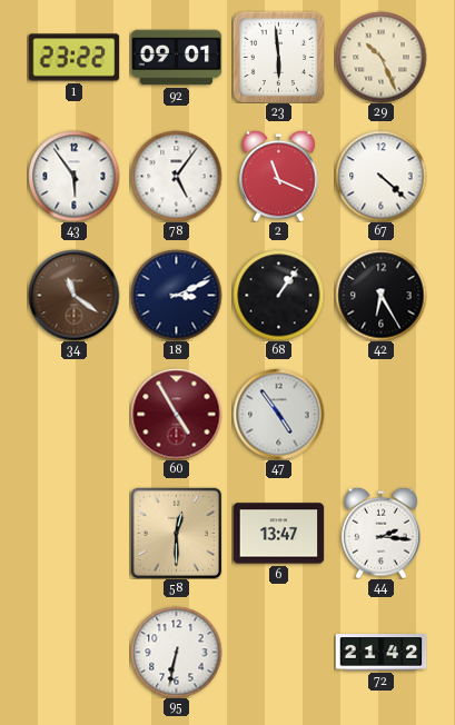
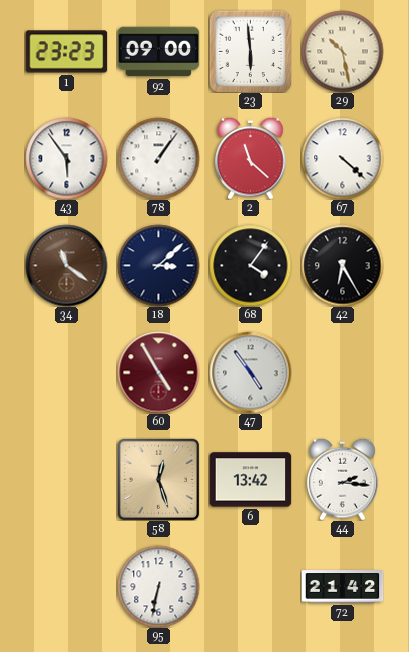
1: 23:22 -> 23:23 (66, 52)
92: 09:01 -> 09:00 (158, 52)
29: 10:26 -> 10:28 (342, 51)
78: 5:06 -> 1:06 (158, 158)
2: 11:19 -> 11:22 (251, 158)
18: 3:11 -> 3:08 (158, 265)
68: 1:06 -> 4:06 (250, 265)
58: 12:30 -> 12:27 (158, 479)
6: 13:47 -> 13:42 (250, 480)
